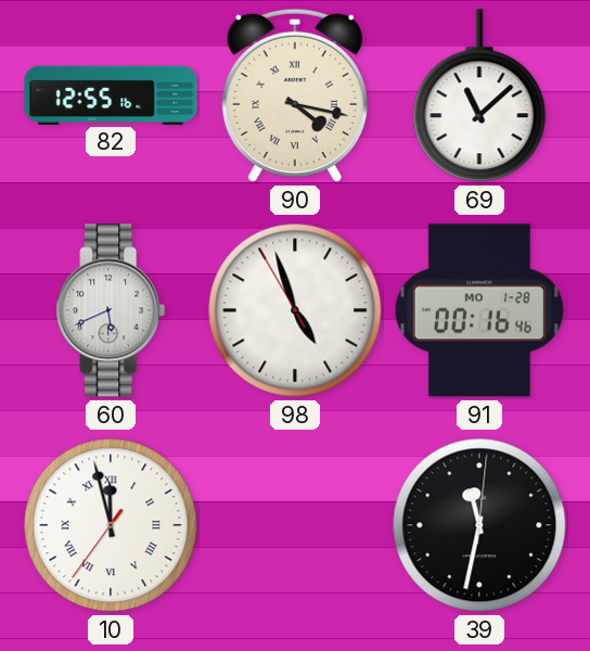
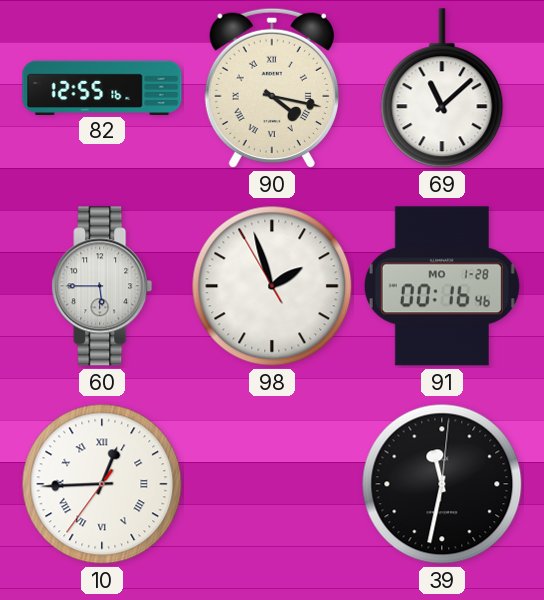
60: 5:41 -> 5:45 (102, 286)
98: 4:56 -> 1:56 (272, 286)
10: 11:57 -> 12:44 (102, 484)
